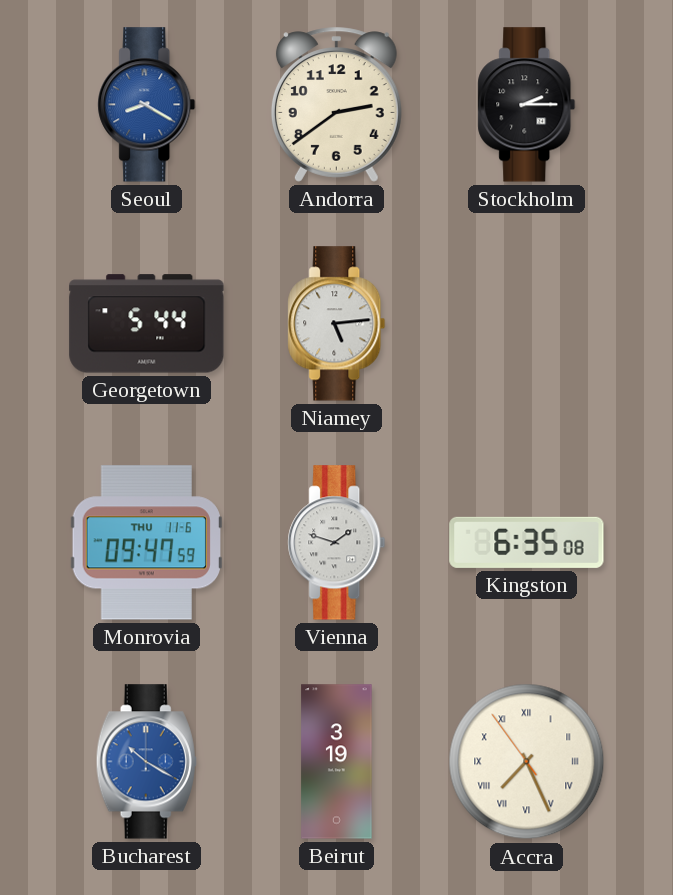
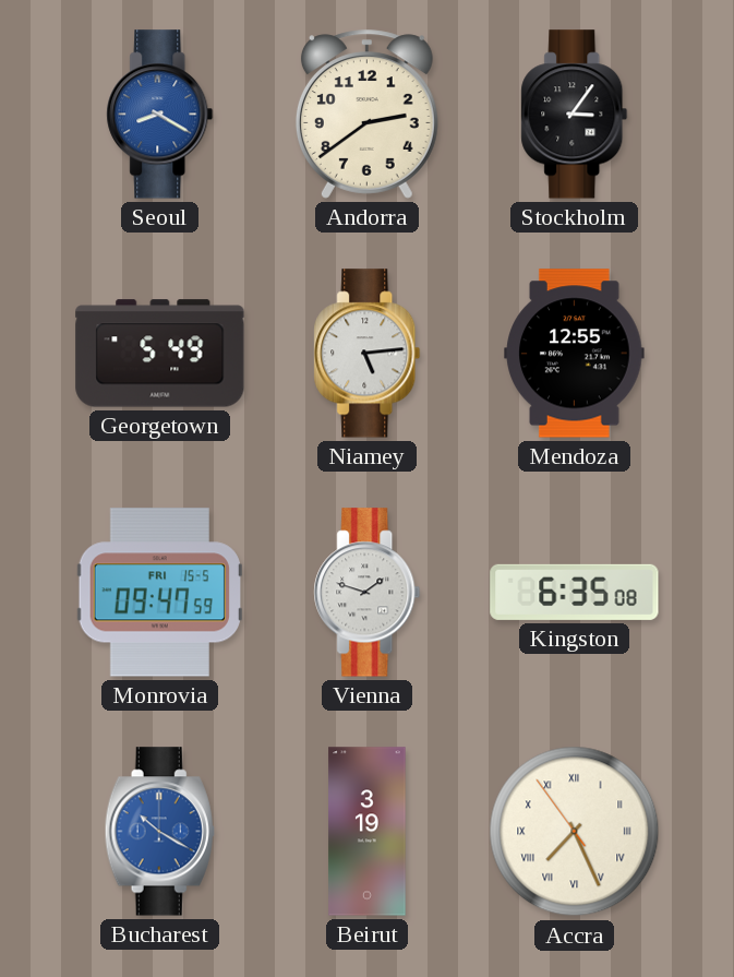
Stockholm: 2:15 -> 3:06 (575, 115)
Georgetown: 5:44 -> 5:49 (160, 354)
Mendoza: none -> 12:55 (575, 354)
Monrovia date: THU 11-6 -> FRI 15-5 (159, 593)
